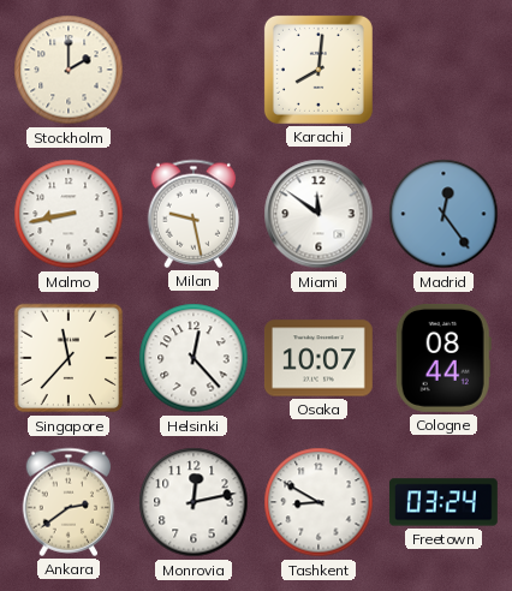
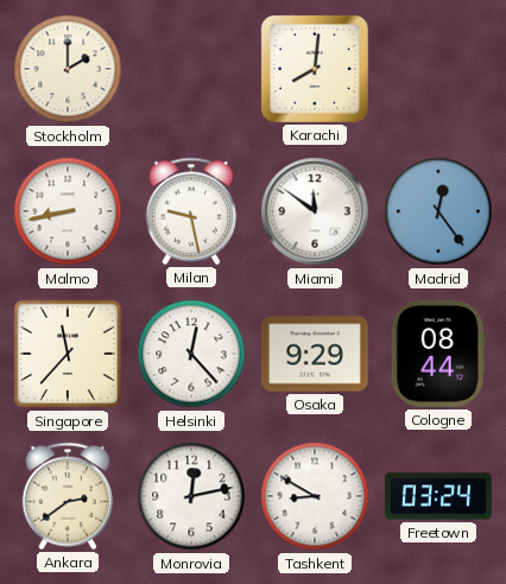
Osaka: 10:07 -> 9:29 (315, 354)
